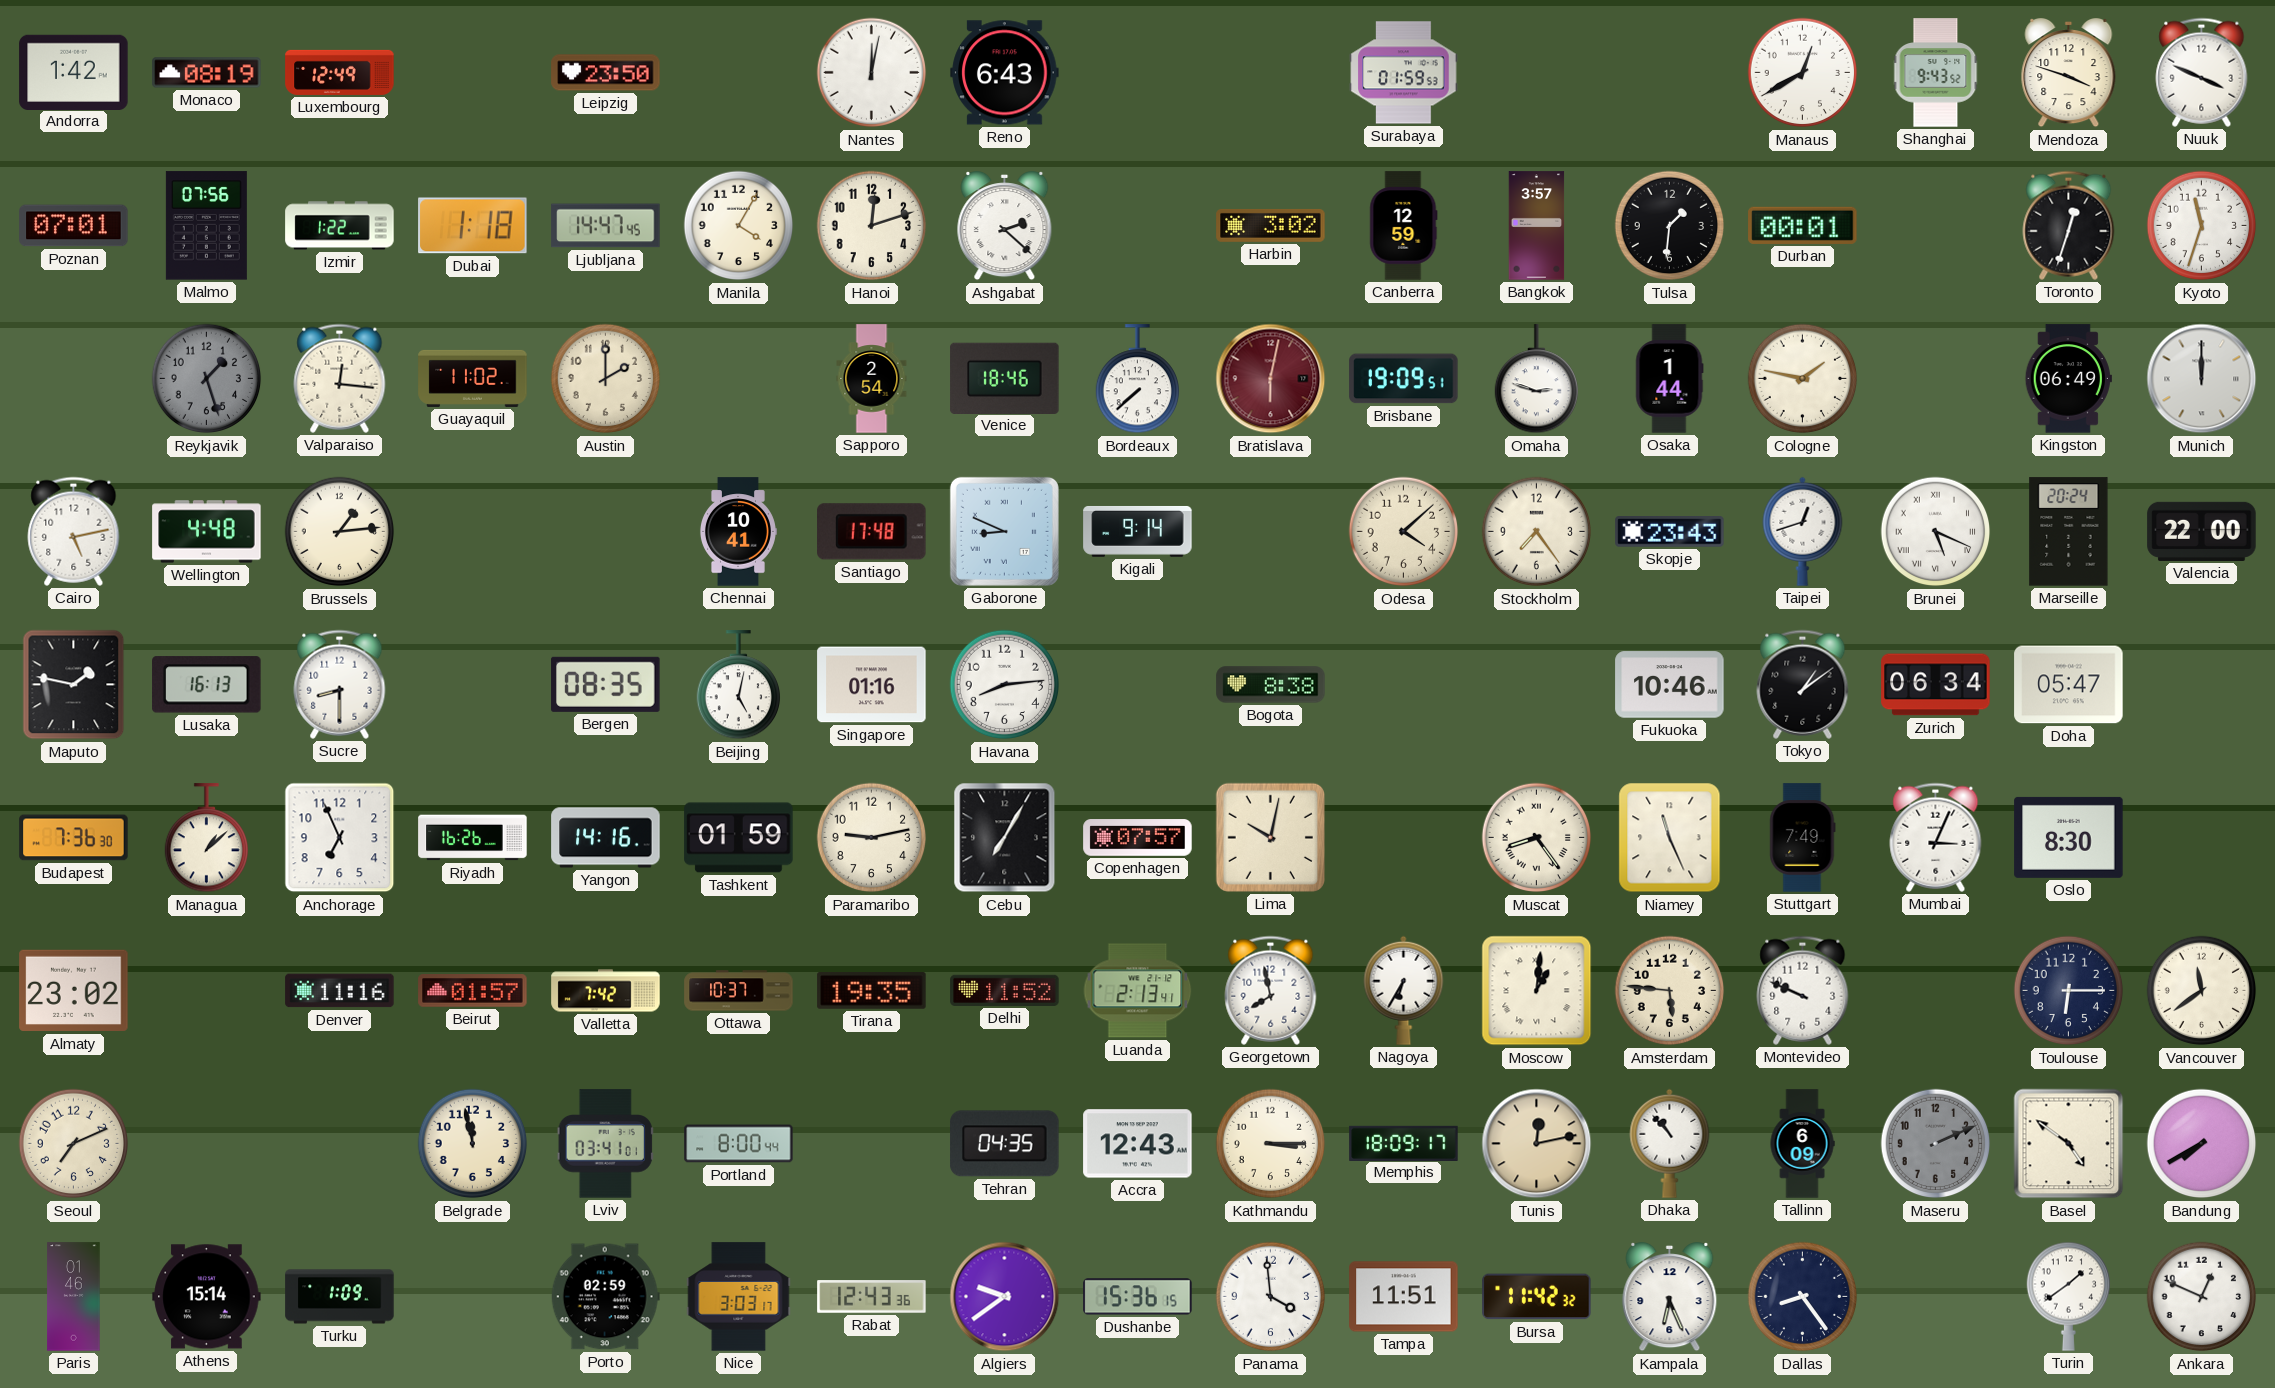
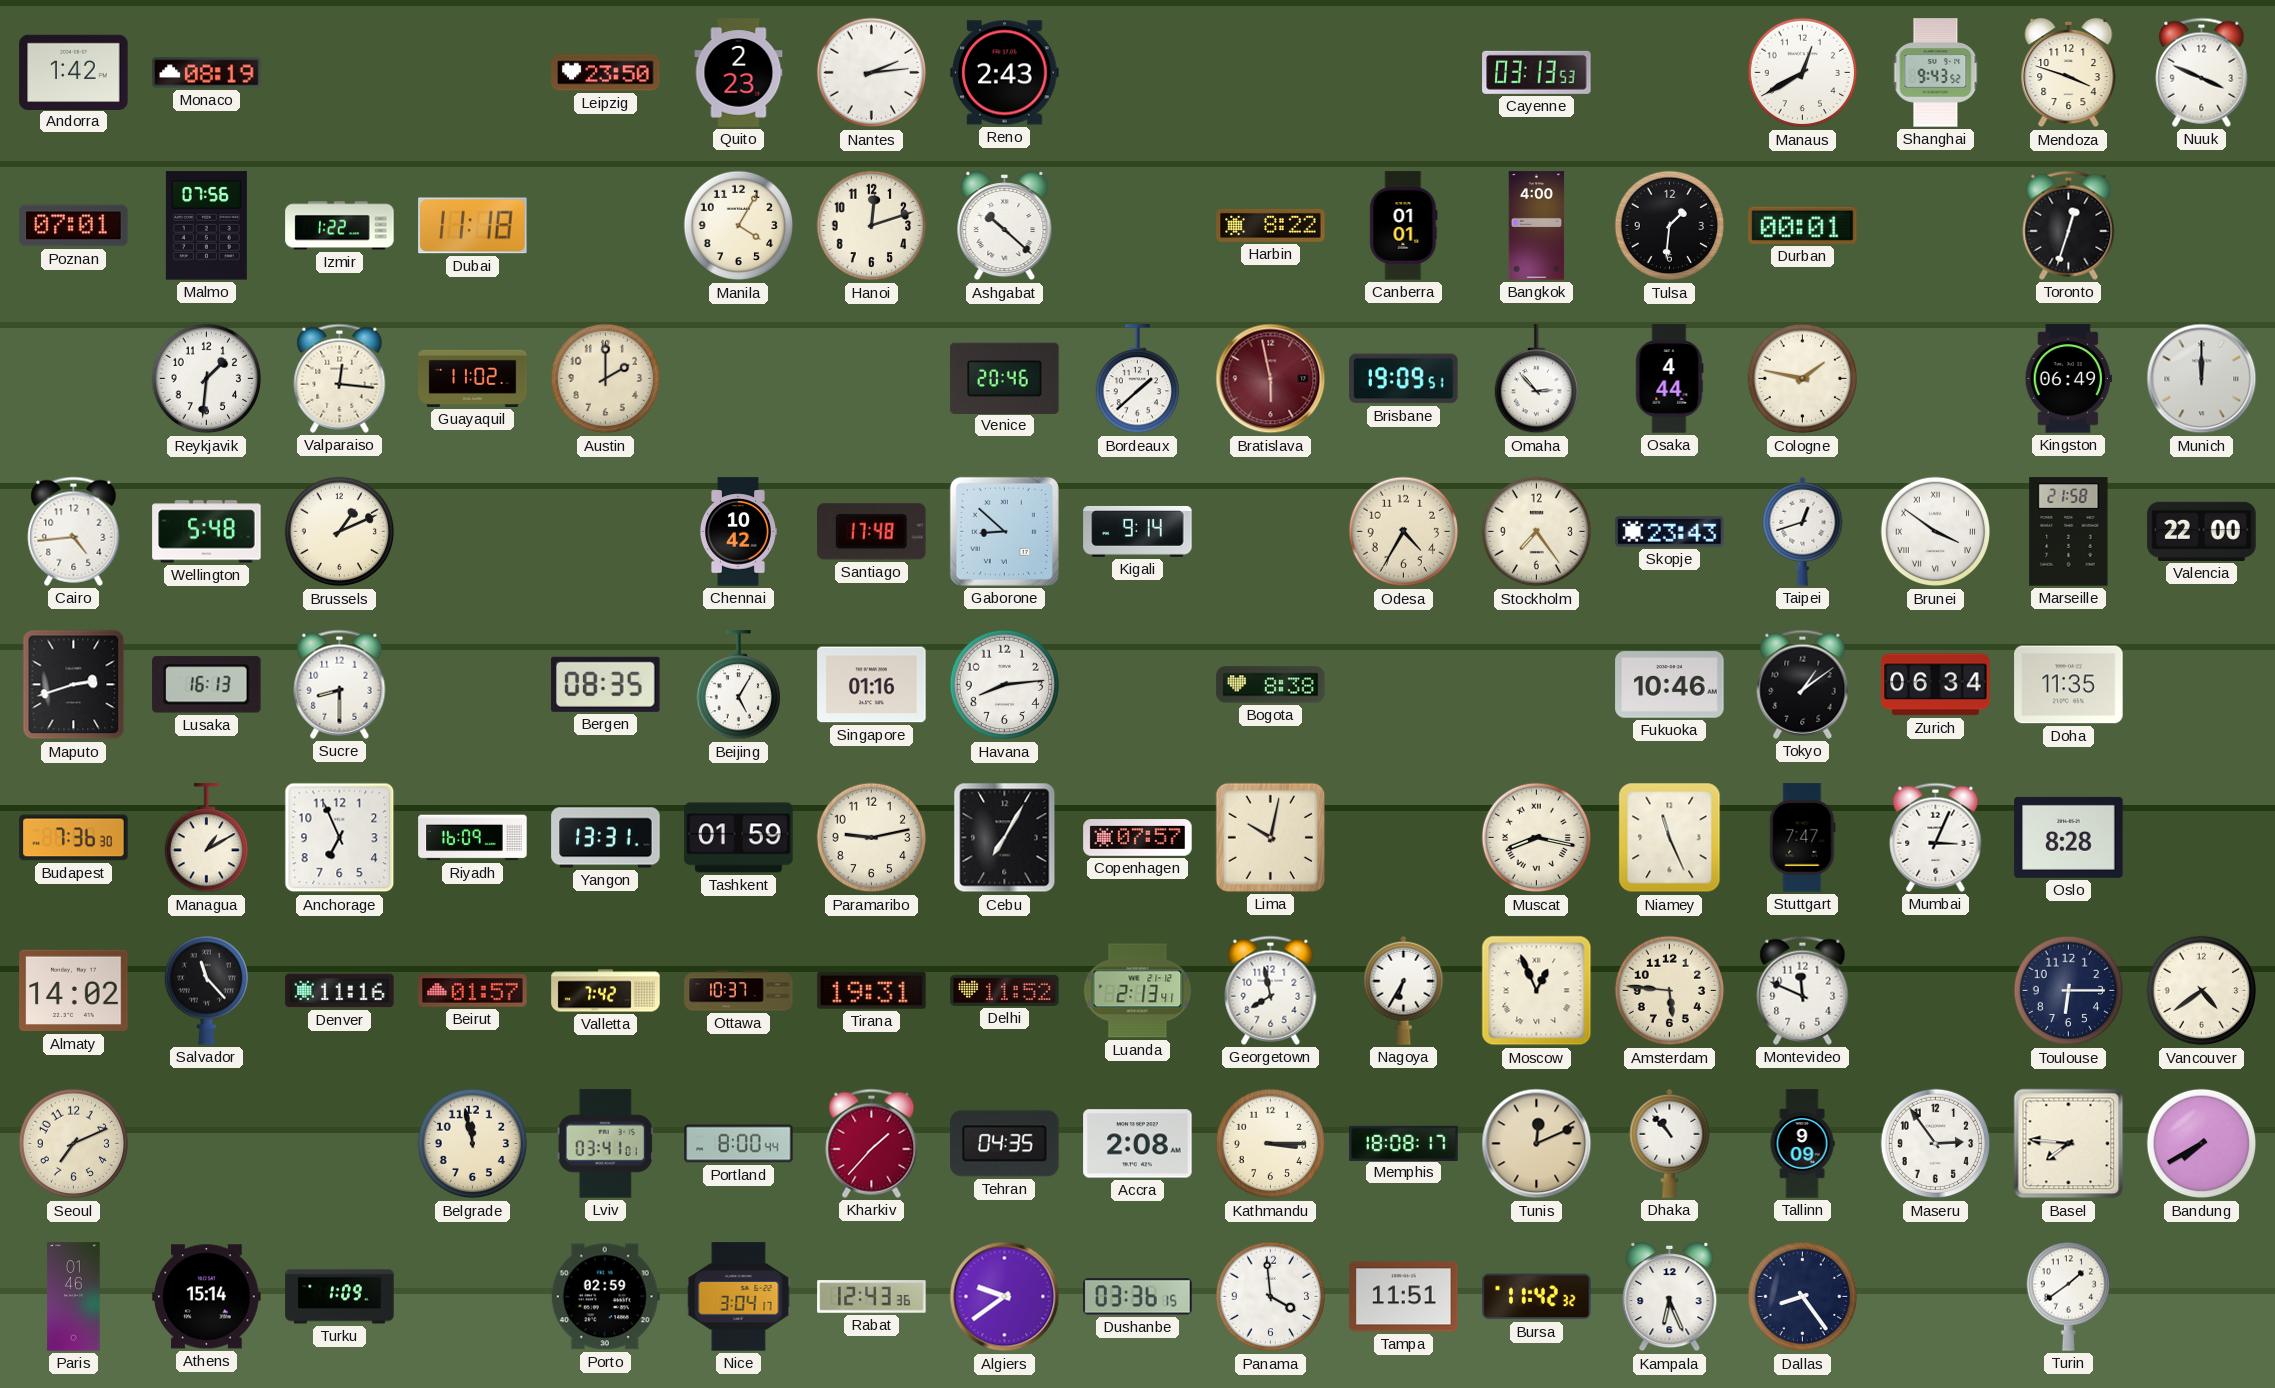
Luxembourg: 12:49 -> none (340, 72)
Quito: none -> 2:23 (739, 73)
Nantes: 12:02 -> 2:14 (872, 73)
Reno: 6:43 -> 2:43 (1005, 73)
Surabaya: 01:59 -> none (1404, 73)
Cayenne: none -> 03:13 (1537, 72)
Dubai: 1:18 -> 11:18 (473, 226)
Ljubljana: 14:47 -> none (606, 226)
Ashgabat: 2:22 -> 10:22 (1005, 227)
Harbin: 3:02 -> 8:22 (1271, 225)
Canberra: 12:59 -> 01:01 (1404, 226)
Bangkok: 3:57 -> 4:00 (1537, 226)
Kyoto: 11:33 -> none (2202, 226)
Reykjavik: 1:27 -> 1:31 (207, 379)
Reykjavik dial: grey -> white (207, 379)
Sapporo: 2:54 -> none (872, 379)
Venice: 18:46 -> 20:46 (1005, 378)
Bordeaux: 7:38 -> 1:38 (1137, 379)
Bratislava: 6:02 -> 5:58 (1271, 379)
Omaha: 2:48 -> 2:53 (1536, 379)
Osaka: 1:44 -> 4:44 (1669, 379)
Cairo: 5:13 -> 4:44 (74, 531)
Wellington: 4:48 -> 5:48 (207, 532)
Brussels: 1:14 -> 1:11 (340, 532)
Chennai: 10:41 -> 10:42 (738, 532)
Gaborone: 8:49 -> 8:52 (1004, 531)
Odesa: 4:08 -> 4:35 (1404, 532)
Brunei: 5:19 -> 3:51 (1936, 532)
Marseille: 20:24 -> 21:58 (2069, 532)
Maputo: 1:47 -> 2:42 (74, 685)
Beijing: 5:02 -> 5:05 (738, 685)
Doha: 05:47 -> 11:35 (2069, 685)
Managua: 1:08 -> 1:10 (206, 838)
Riyadh: 16:26 -> 16:09 (473, 838)
Yangon: 14:16 -> 13:31 (606, 838)
Muscat: 8:24 -> 8:17 (1537, 838)
Stuttgart: 7:49 -> 7:47 (1803, 838)
Oslo: 8:30 -> 8:28 (2069, 837)
Almaty: 23:02 -> 14:02 (74, 991)
Salvador: none -> 11:23 (206, 990)
Tirana: 19:35 -> 19:31 (872, 991)
Moscow: 1:01 -> 12:56 (1537, 991)
Montevideo: 9:49 -> 11:49 (1803, 990)
Vancouver: 11:39 -> 4:39 (2202, 991)
Kharkiv: none -> 1:37 (872, 1143)
Accra: 12:43 -> 2:08 (1138, 1144)
Memphis: 18:09 -> 18:08 (1404, 1143)
Tunis: 12:13 -> 12:11 (1537, 1144)
Tallinn: 6:09 -> 9:09 (1802, 1144)
Maseru: 2:11 -> 2:54 (1936, 1144)
Maseru dial: grey -> white (1936, 1144)
Basel: 4:51 -> 7:46 (2069, 1144)
Nice: 3:03 -> 3:04 (739, 1297)
Dushanbe: 15:36 -> 03:36 (1138, 1297)
Ankara: 12:49 -> none (2202, 1297)
